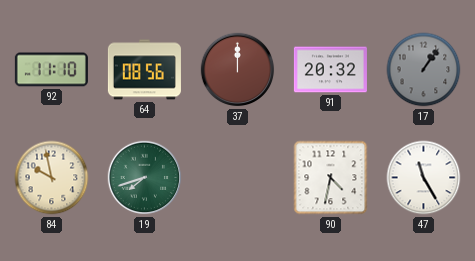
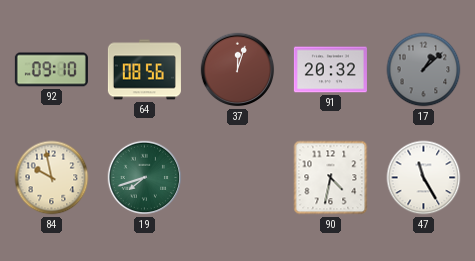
92: 11:10 -> 09:10 (51, 70)
37: 12:00 -> 12:03 (238, 70)
17: 1:06 -> 1:08 (424, 70)
